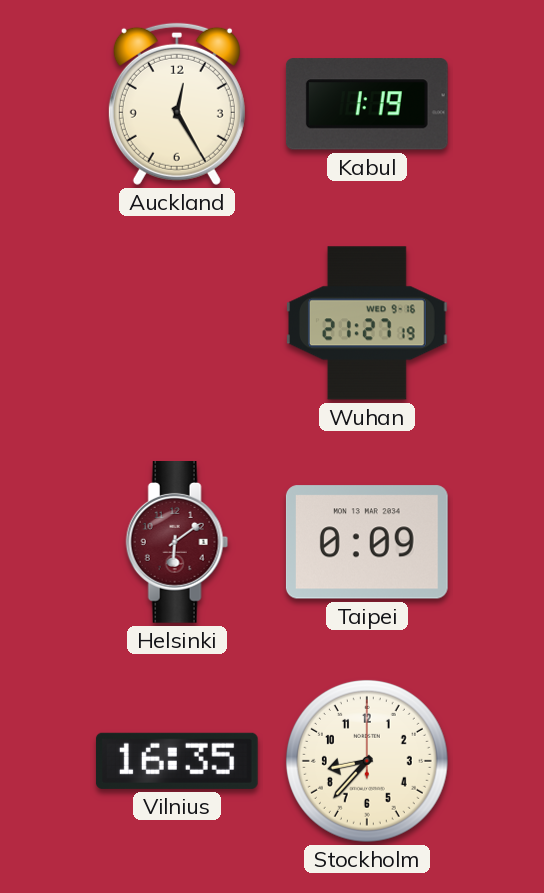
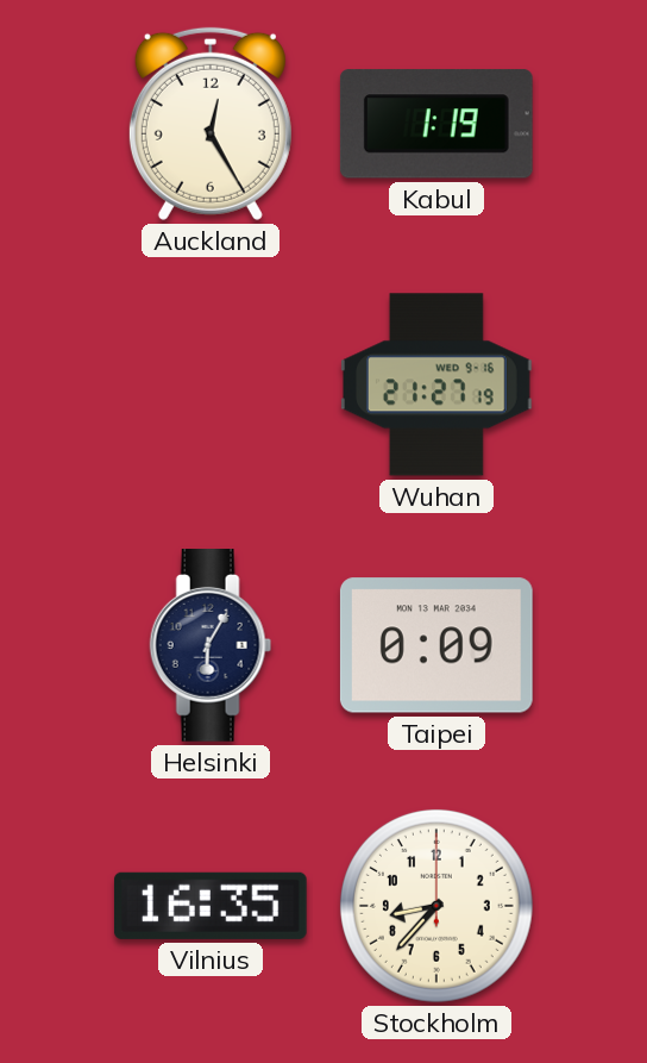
Helsinki: 6:09 -> 6:05 (211, 646)
Helsinki dial: burgundy -> navy (211, 646)
